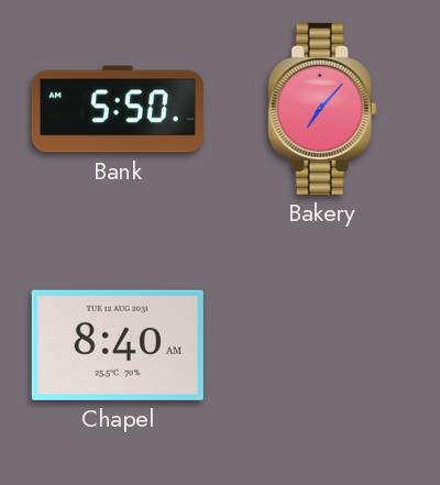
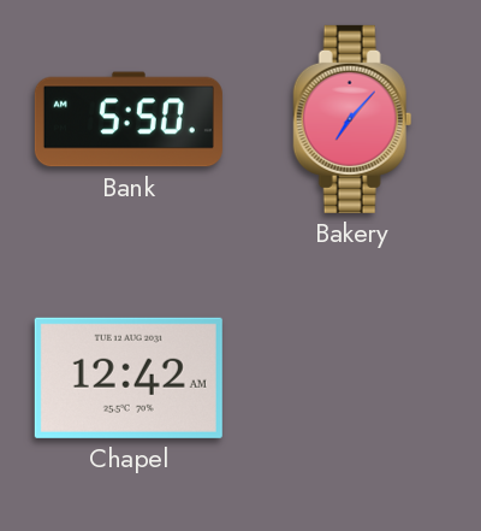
Chapel: 8:40 -> 12:42 (129, 378)
